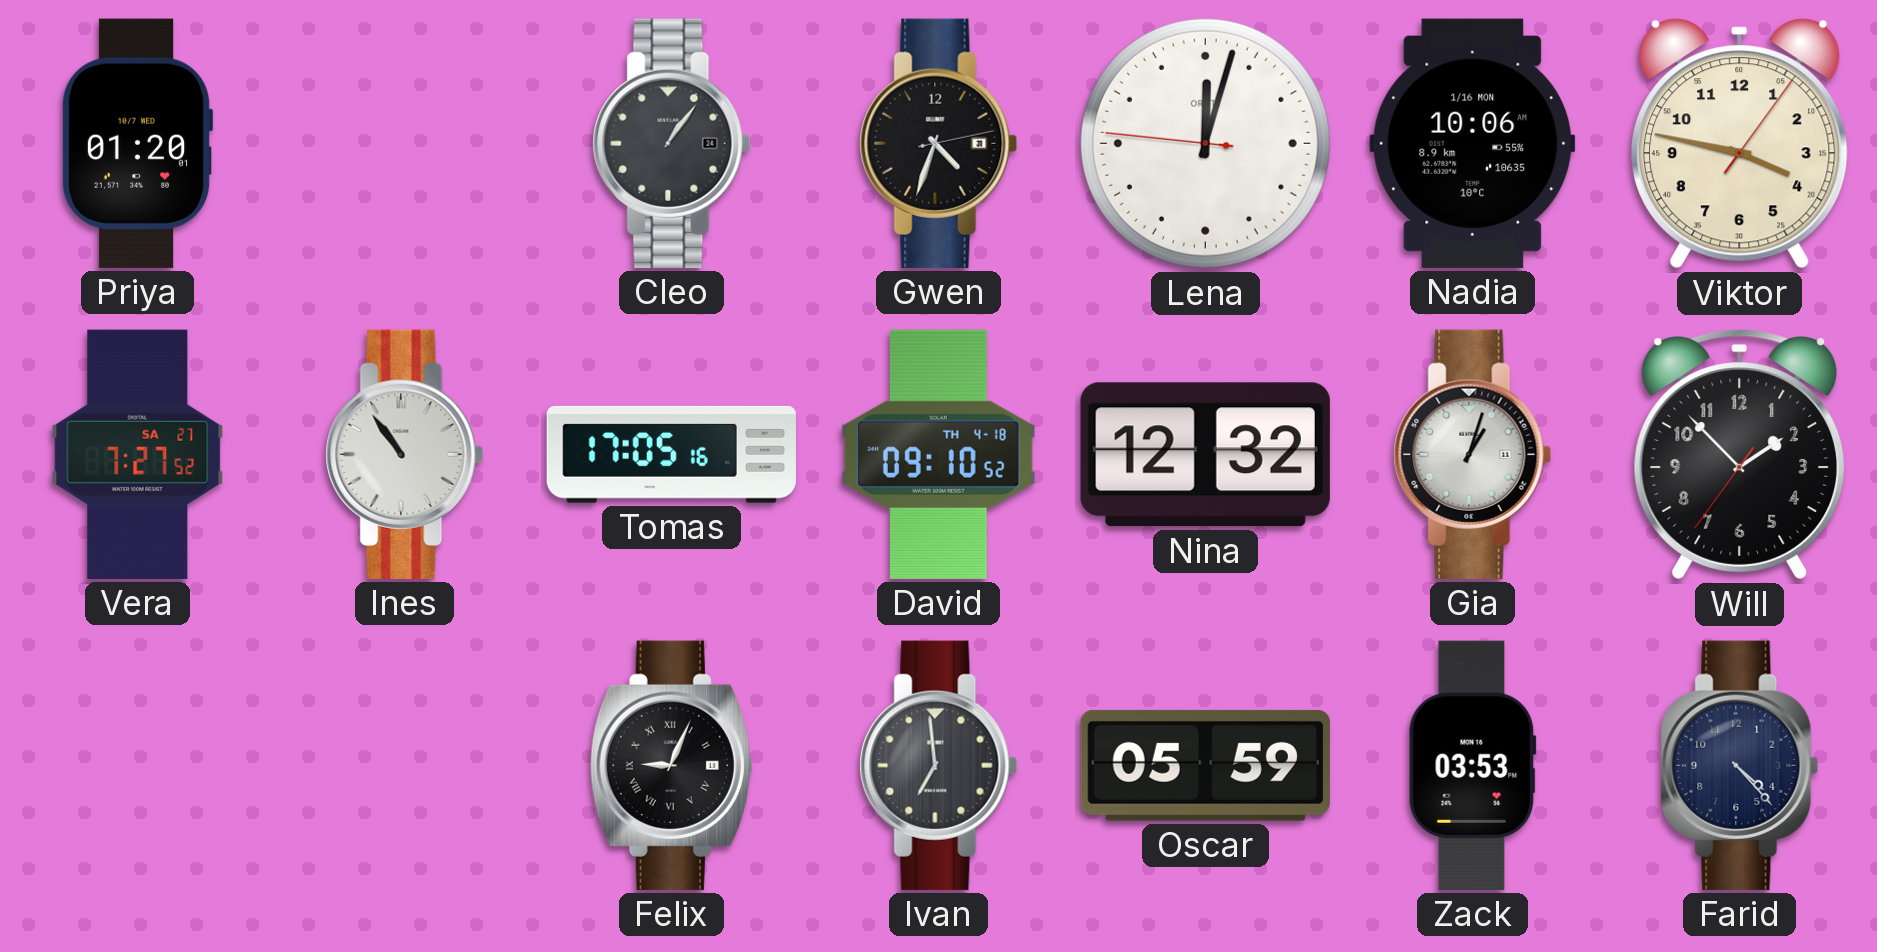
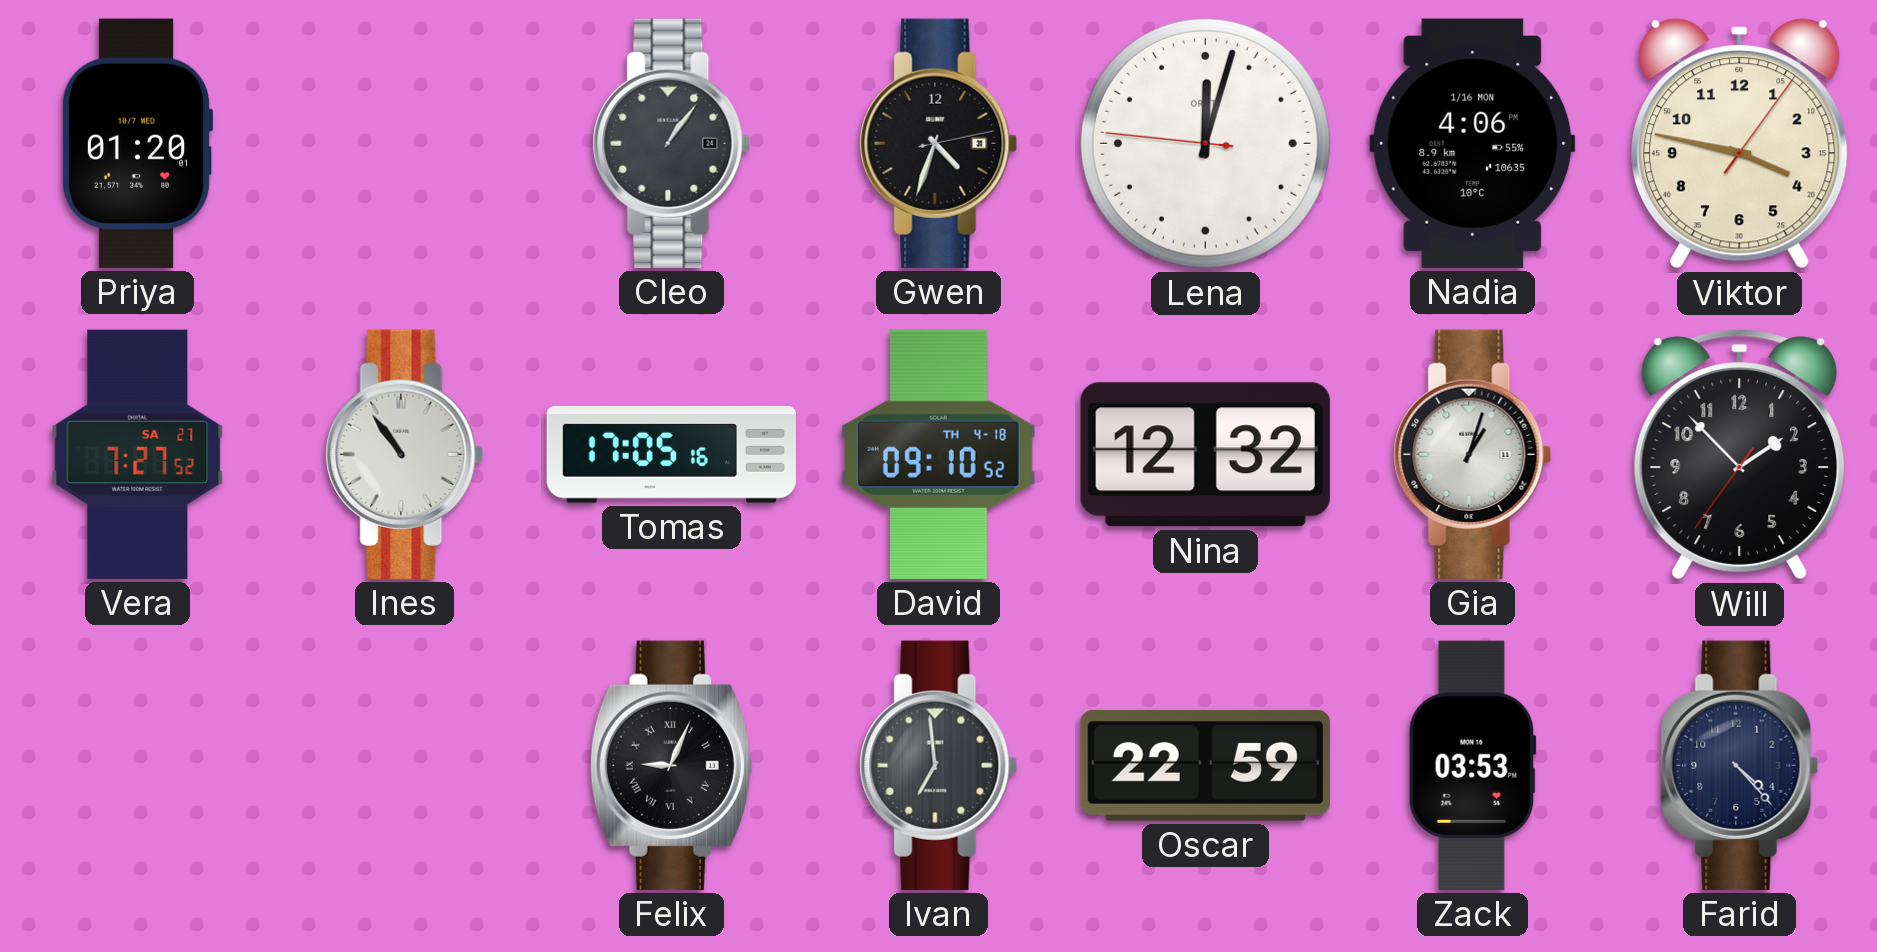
Nadia: 10:06 -> 4:06 (1473, 143)
Oscar: 05:59 -> 22:59 (1205, 765)
